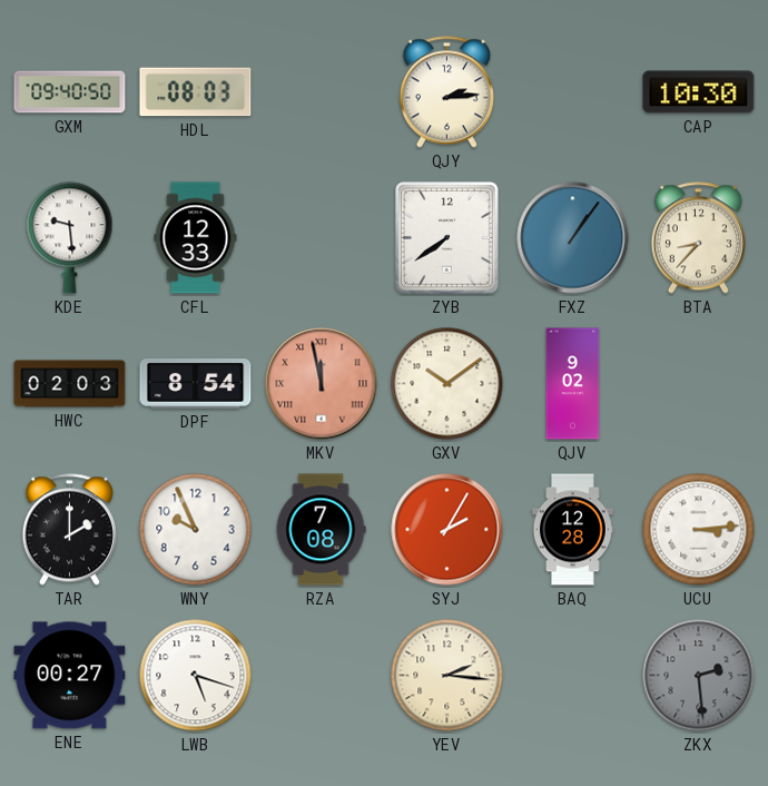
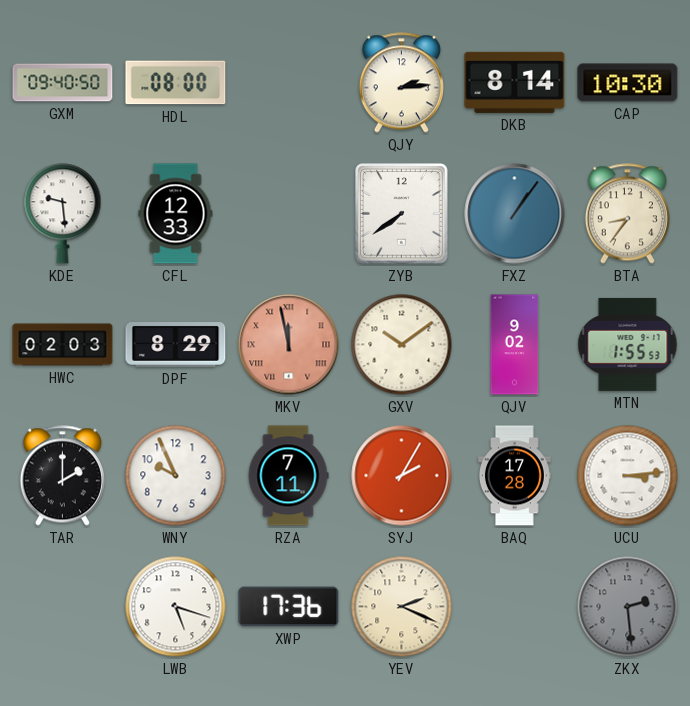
HDL: 08:03 -> 08:00 (176, 83)
DKB: none -> 8:14 (515, 82)
BTA: 8:37 -> 8:36 (627, 214)
DPF: 8:54 -> 8:29 (176, 345)
MTN: none -> 1:55 (628, 344)
RZA: 7:08 -> 7:11 (288, 476)
BAQ: 12:28 -> 17:28 (515, 476)
ENE: 00:27 -> none (70, 676)
XWP: none -> 17:36 (289, 607)
YEV: 2:16 -> 2:19 (402, 607)
